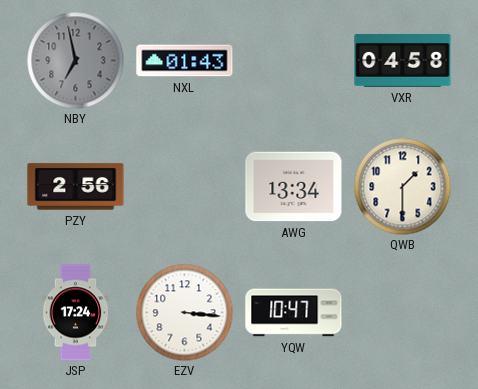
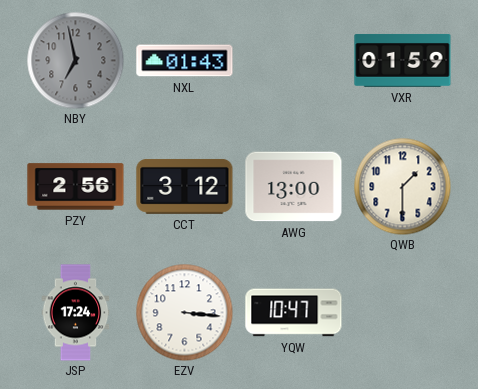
VXR: 04:58 -> 01:59 (403, 60)
CCT: none -> 3:12 (185, 186)
AWG: 13:34 -> 13:00 (294, 187)
